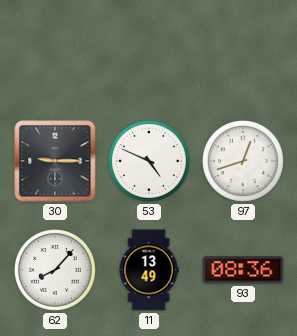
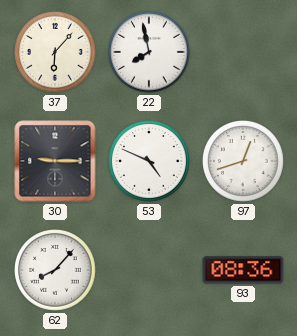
37: none -> 6:07 (56, 53)
22: none -> 7:58 (150, 53)
11: 13:49 -> none (149, 270)
